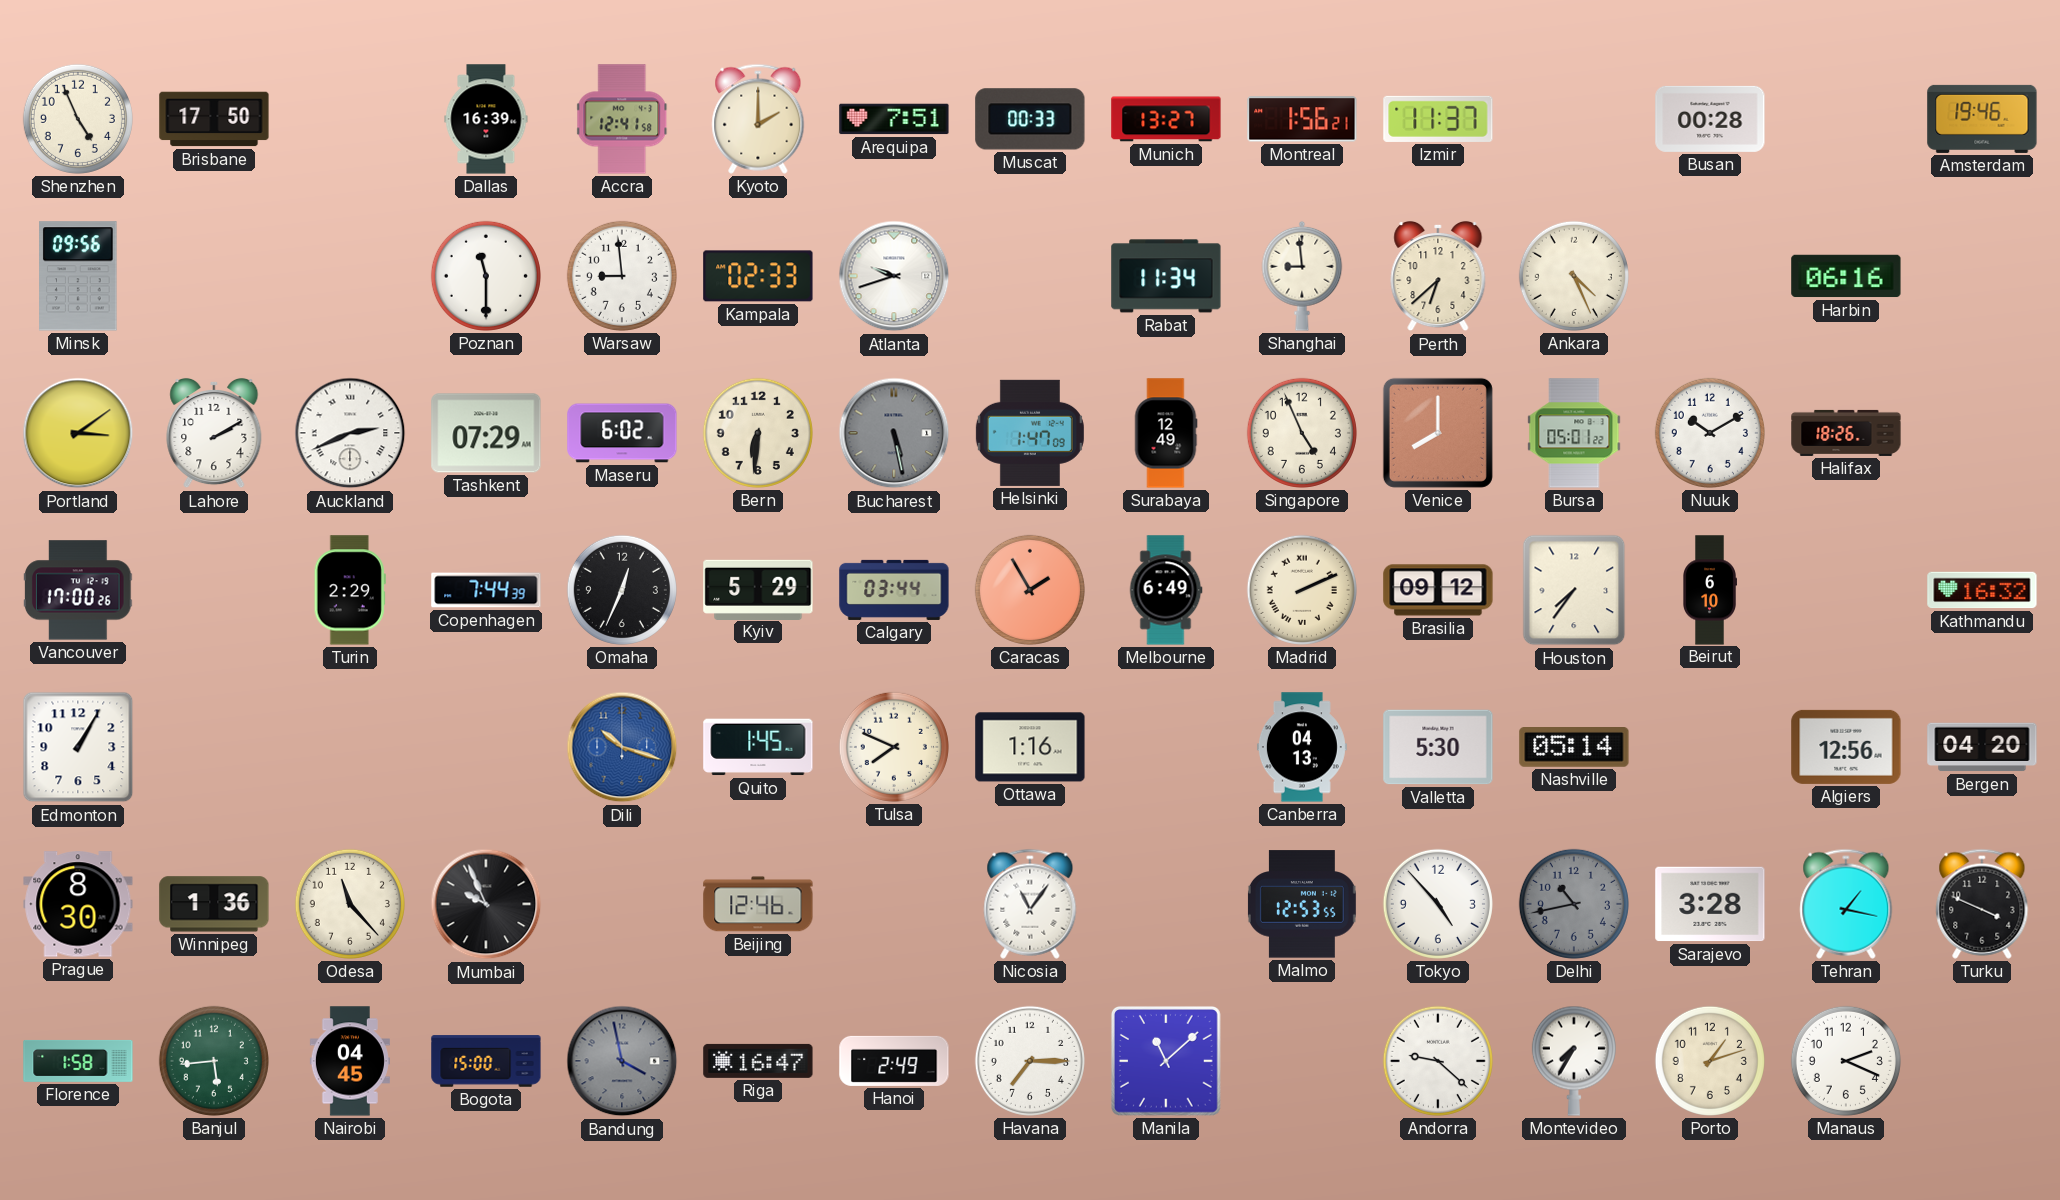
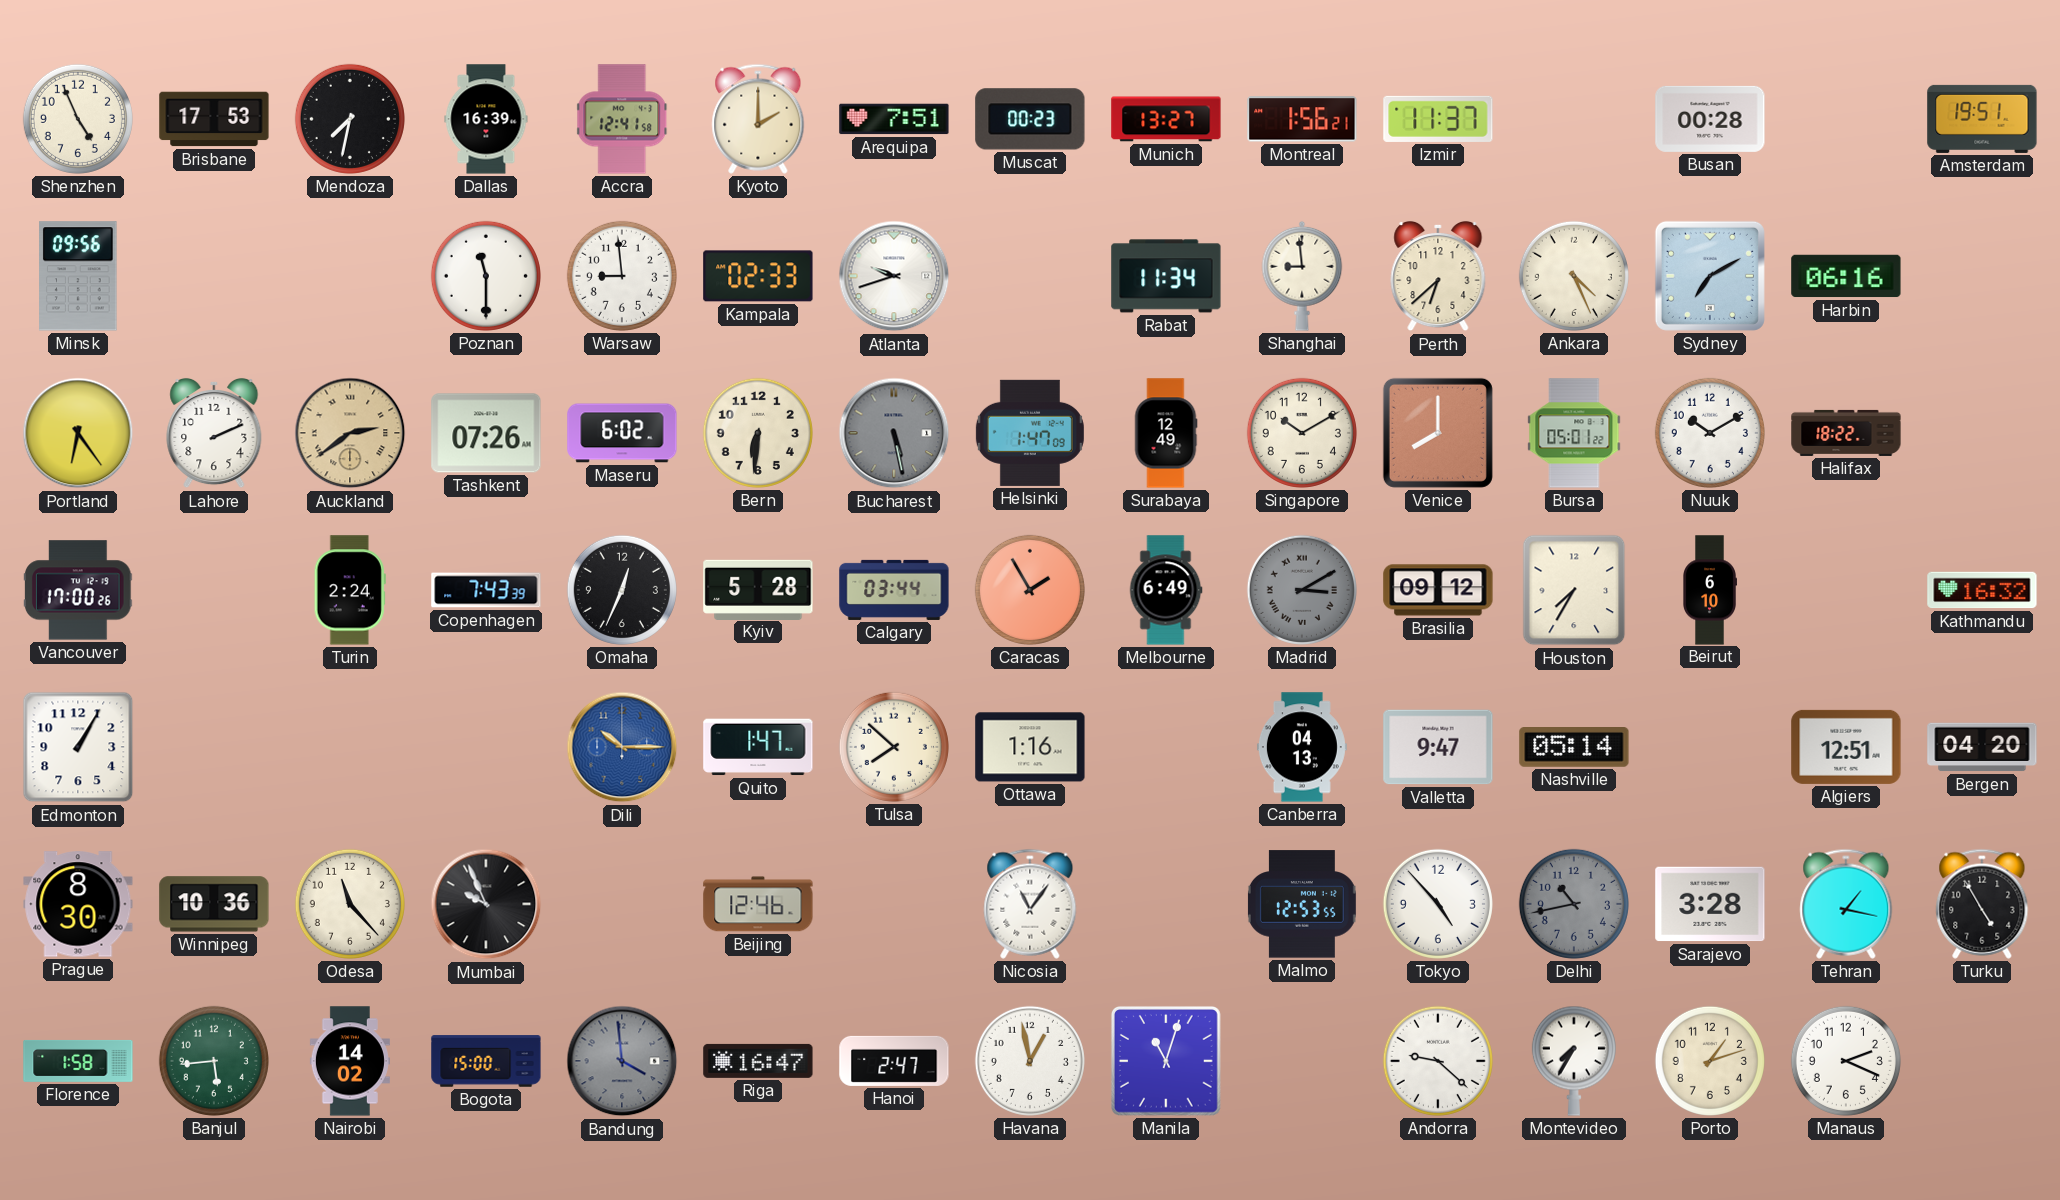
Brisbane: 17:50 -> 17:53 (214, 119)
Mendoza: none -> 7:32 (350, 119)
Muscat: 00:33 -> 00:23 (1030, 119)
Amsterdam: 19:46 -> 19:51 (1982, 119)
Sydney: none -> 7:10 (1710, 276)
Portland: 3:09 -> 6:24 (78, 433)
Lahore: 2:10 -> 2:11 (214, 433)
Auckland: 2:41 -> 2:39 (350, 433)
Auckland dial: white -> champagne (350, 433)
Tashkent: 07:29 -> 07:26 (486, 433)
Singapore: 4:56 -> 10:10 (1302, 433)
Halifax: 18:26 -> 18:22 (1846, 433)
Turin: 2:29 -> 2:24 (350, 590)
Copenhagen: 7:44 -> 7:43 (486, 590)
Kyiv: 5:29 -> 5:28 (758, 589)
Madrid: 2:11 -> 3:10 (1302, 590)
Madrid dial: cream -> grey (1302, 590)
Houston: 7:36 -> 7:35 (1574, 590)
Dili: 10:18 -> 10:15 (622, 747)
Quito: 1:45 -> 1:47 (758, 747)
Tulsa: 7:49 -> 7:52 (894, 747)
Valletta: 5:30 -> 9:47 (1438, 747)
Algiers: 12:56 -> 12:51 (1846, 747)
Winnipeg: 1:36 -> 10:36 (214, 904)
Turku: 3:49 -> 4:55 (1982, 904)
Nairobi: 04:45 -> 14:02 (350, 1061)
Bandung: 3:58 -> 3:59 (622, 1061)
Hanoi: 2:49 -> 2:47 (894, 1061)
Havana: 7:15 -> 12:58 (1030, 1061)
Manila: 11:08 -> 11:03 (1166, 1061)
